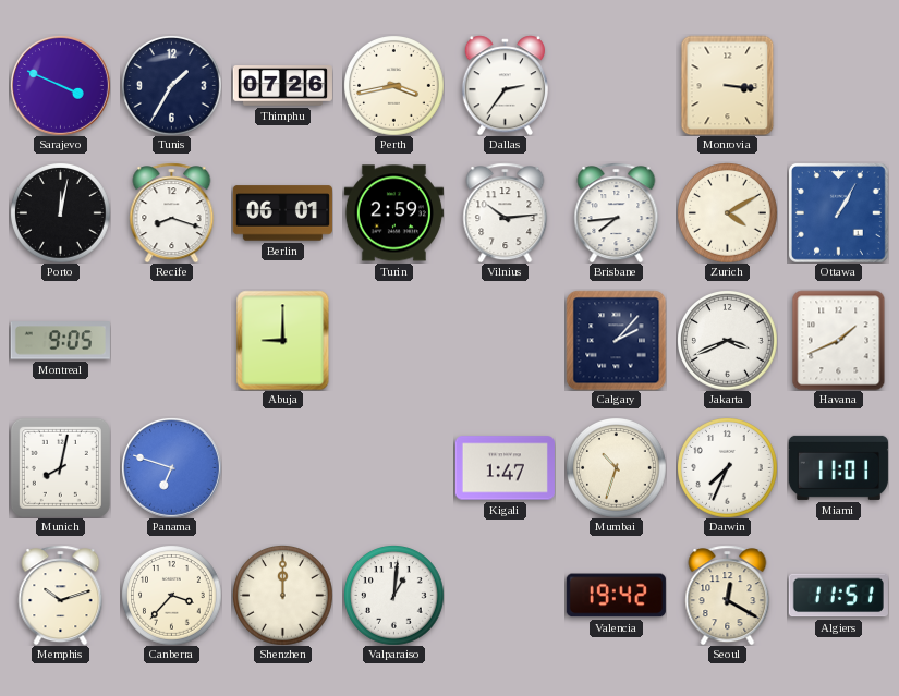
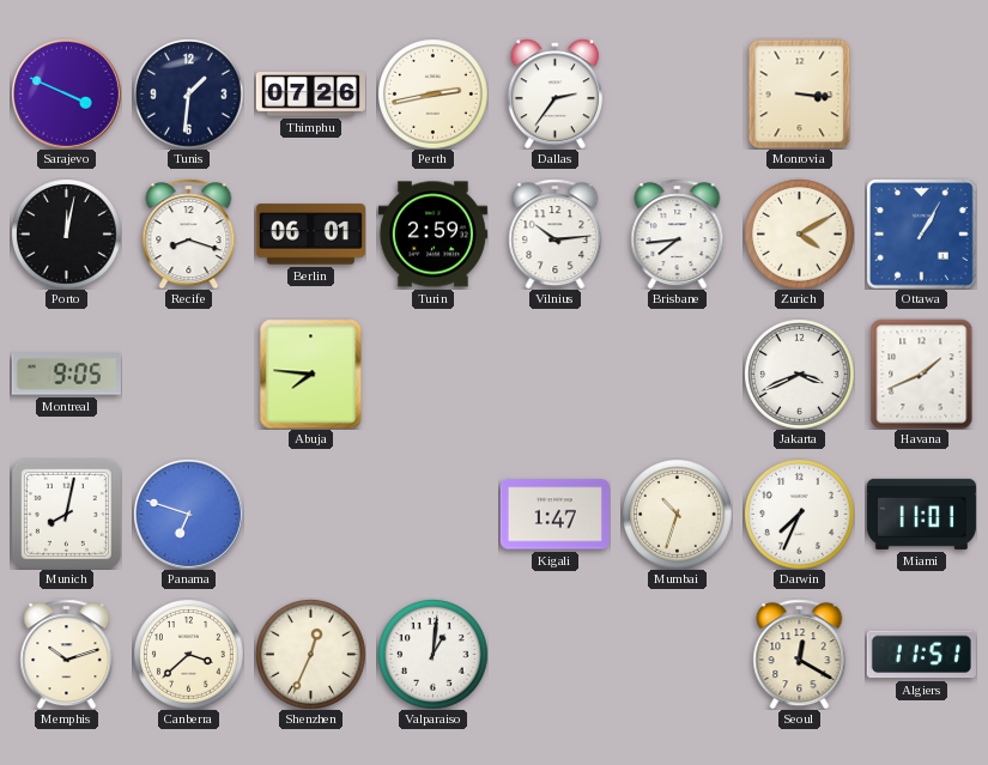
Tunis: 1:35 -> 1:31 (189, 95)
Perth: 3:43 -> 2:43 (434, 95)
Abuja: 9:00 -> 7:46 (311, 374)
Calgary: 2:07 -> none (616, 340)
Canberra: 3:37 -> 3:38 (189, 655)
Shenzhen: 12:00 -> 12:34 (311, 655)
Valencia: 19:42 -> none (616, 596)
